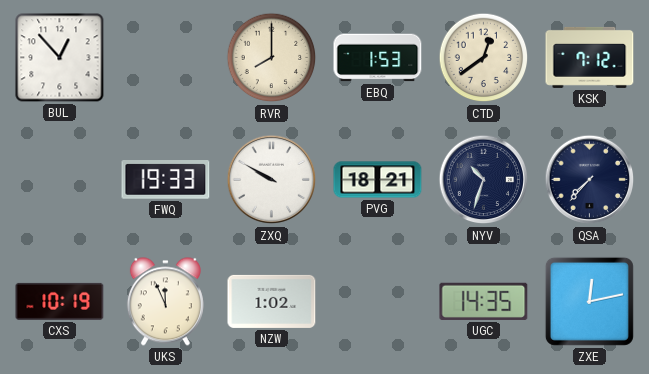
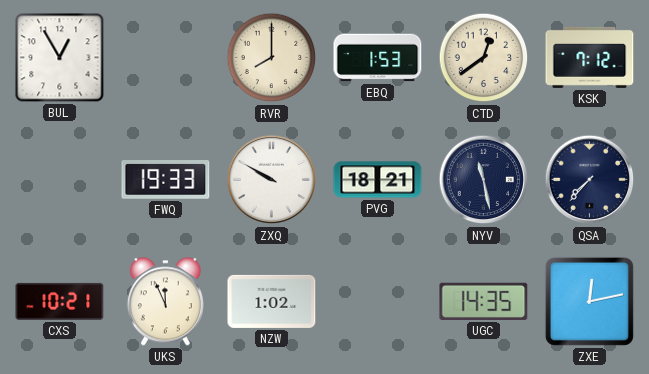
BUL: 12:53 -> 12:55 (60, 58)
NYV: 10:33 -> 11:28 (484, 180)
CXS: 10:19 -> 10:21 (60, 301)
